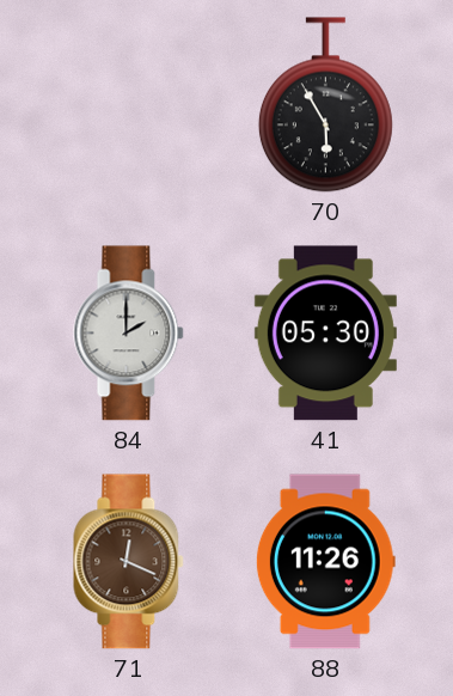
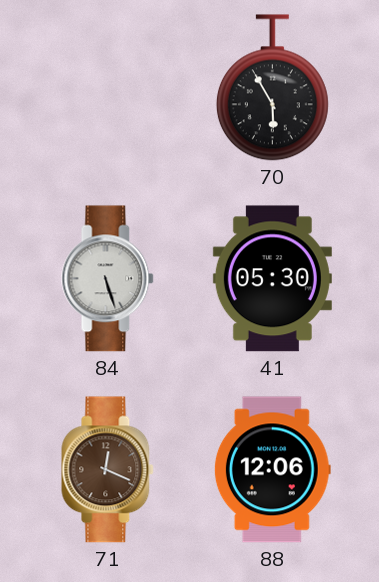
84: 2:00 -> 5:27 (108, 279)
88: 11:26 -> 12:06 (272, 470)
